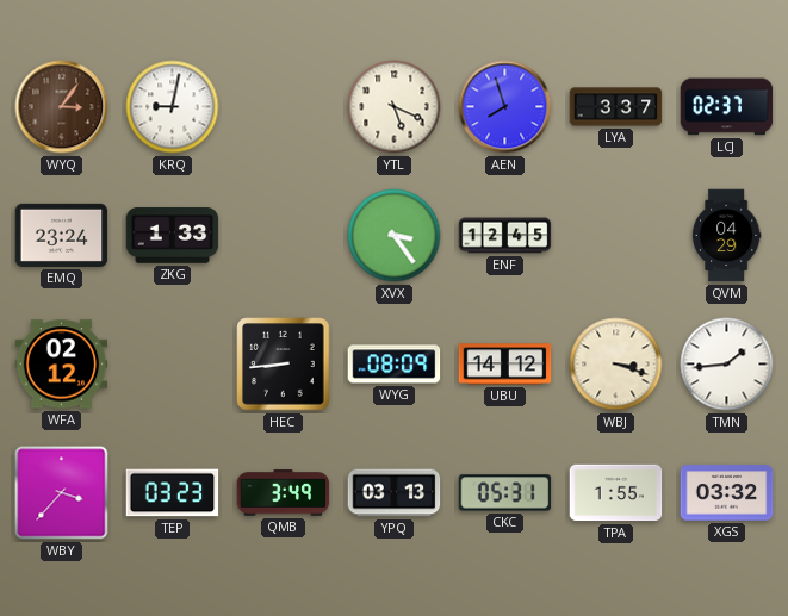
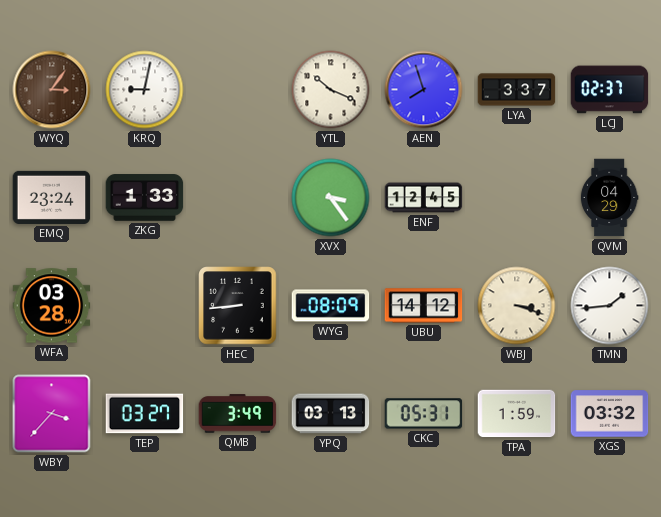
YTL: 5:19 -> 10:19 (331, 90)
WFA: 02:12 -> 03:28 (52, 306)
TEP: 03:23 -> 03:27 (145, 414)
TPA: 1:55 -> 1:59 (517, 414)
